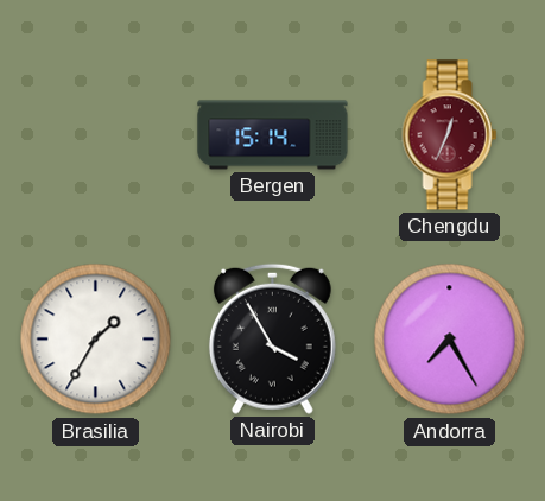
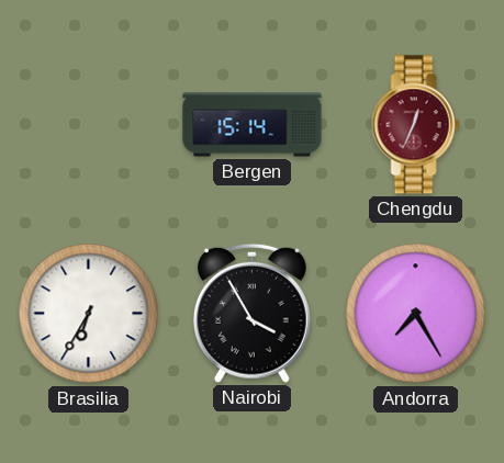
Brasilia: 1:35 -> 6:35 (89, 314)
